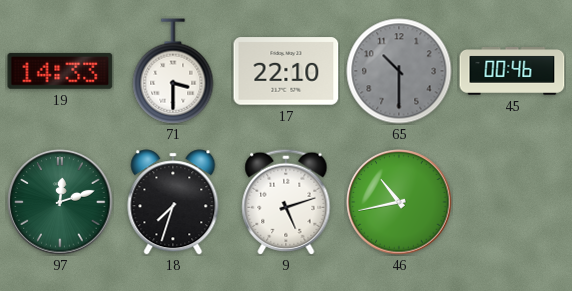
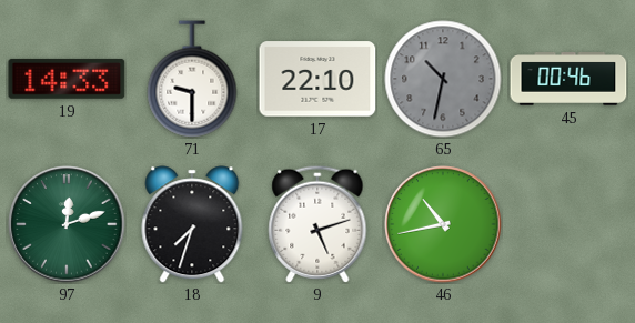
71: 3:30 -> 9:30 (192, 79)
65: 10:30 -> 10:32 (443, 79)
